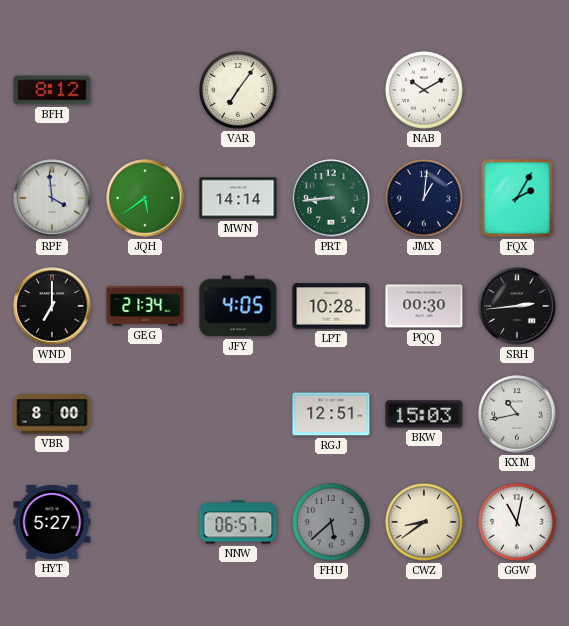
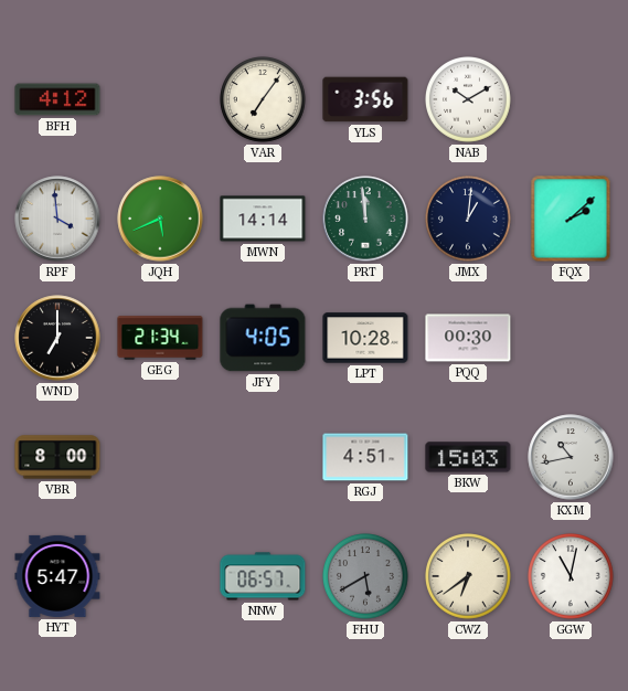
BFH: 8:12 -> 4:12 (57, 99)
YLS: none -> 3:56 (365, 99)
JQH: 5:39 -> 5:41 (160, 219)
PRT: 8:44 -> 11:59 (365, 219)
FQX: 2:05 -> 2:08 (571, 219)
SRH: 2:44 -> none (517, 306)
RGJ: 12:51 -> 4:51 (365, 457)
HYT: 5:27 -> 5:47 (57, 576)
FHU: 5:38 -> 5:40 (366, 577)
CWZ: 8:39 -> 6:39 (469, 577)
